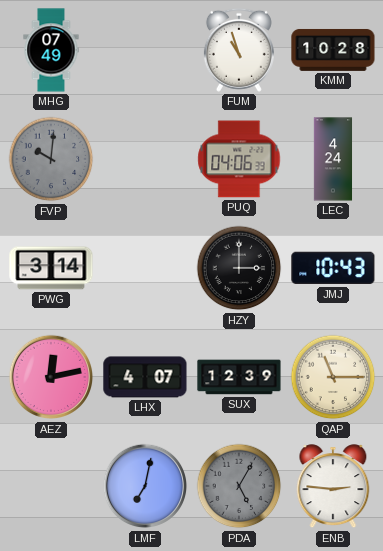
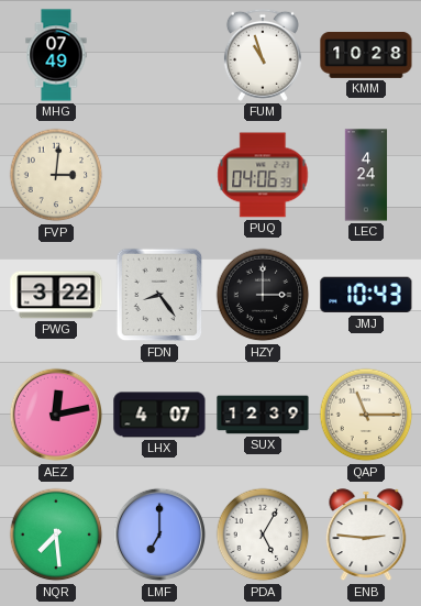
FVP: 10:01 -> 3:01 (56, 175)
FVP dial: grey -> cream (56, 175)
PWG: 3:14 -> 3:22 (56, 295)
FDN: none -> 8:24 (159, 295)
NQR: none -> 7:29 (56, 535)
LMF: 7:02 -> 7:00 (159, 535)
PDA dial: grey -> white (263, 535)
